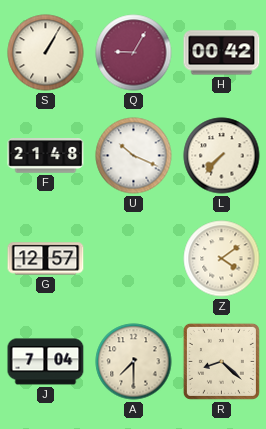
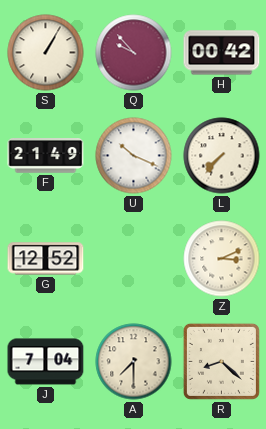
Q: 9:05 -> 9:53 (134, 53)
F: 21:48 -> 21:49 (46, 156)
G: 12:57 -> 12:52 (46, 259)
Z: 4:09 -> 3:11 (222, 259)
